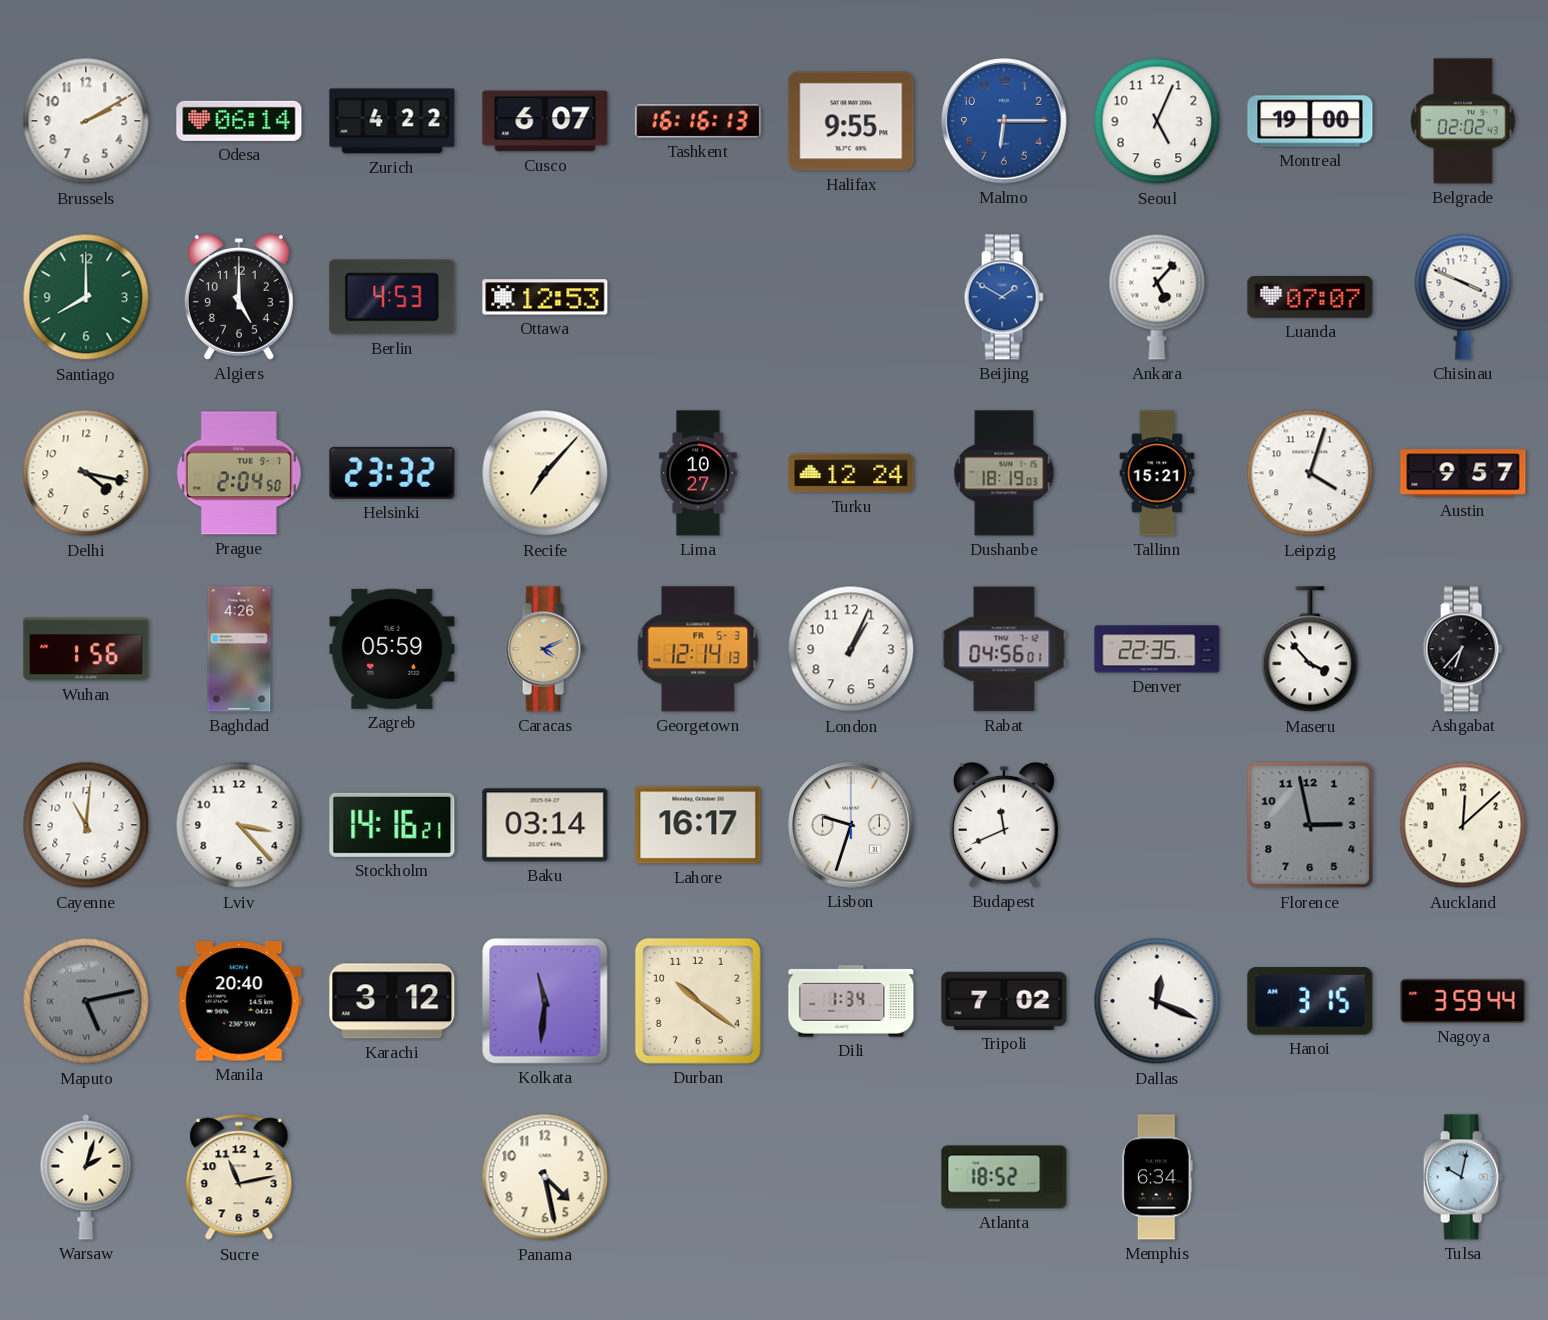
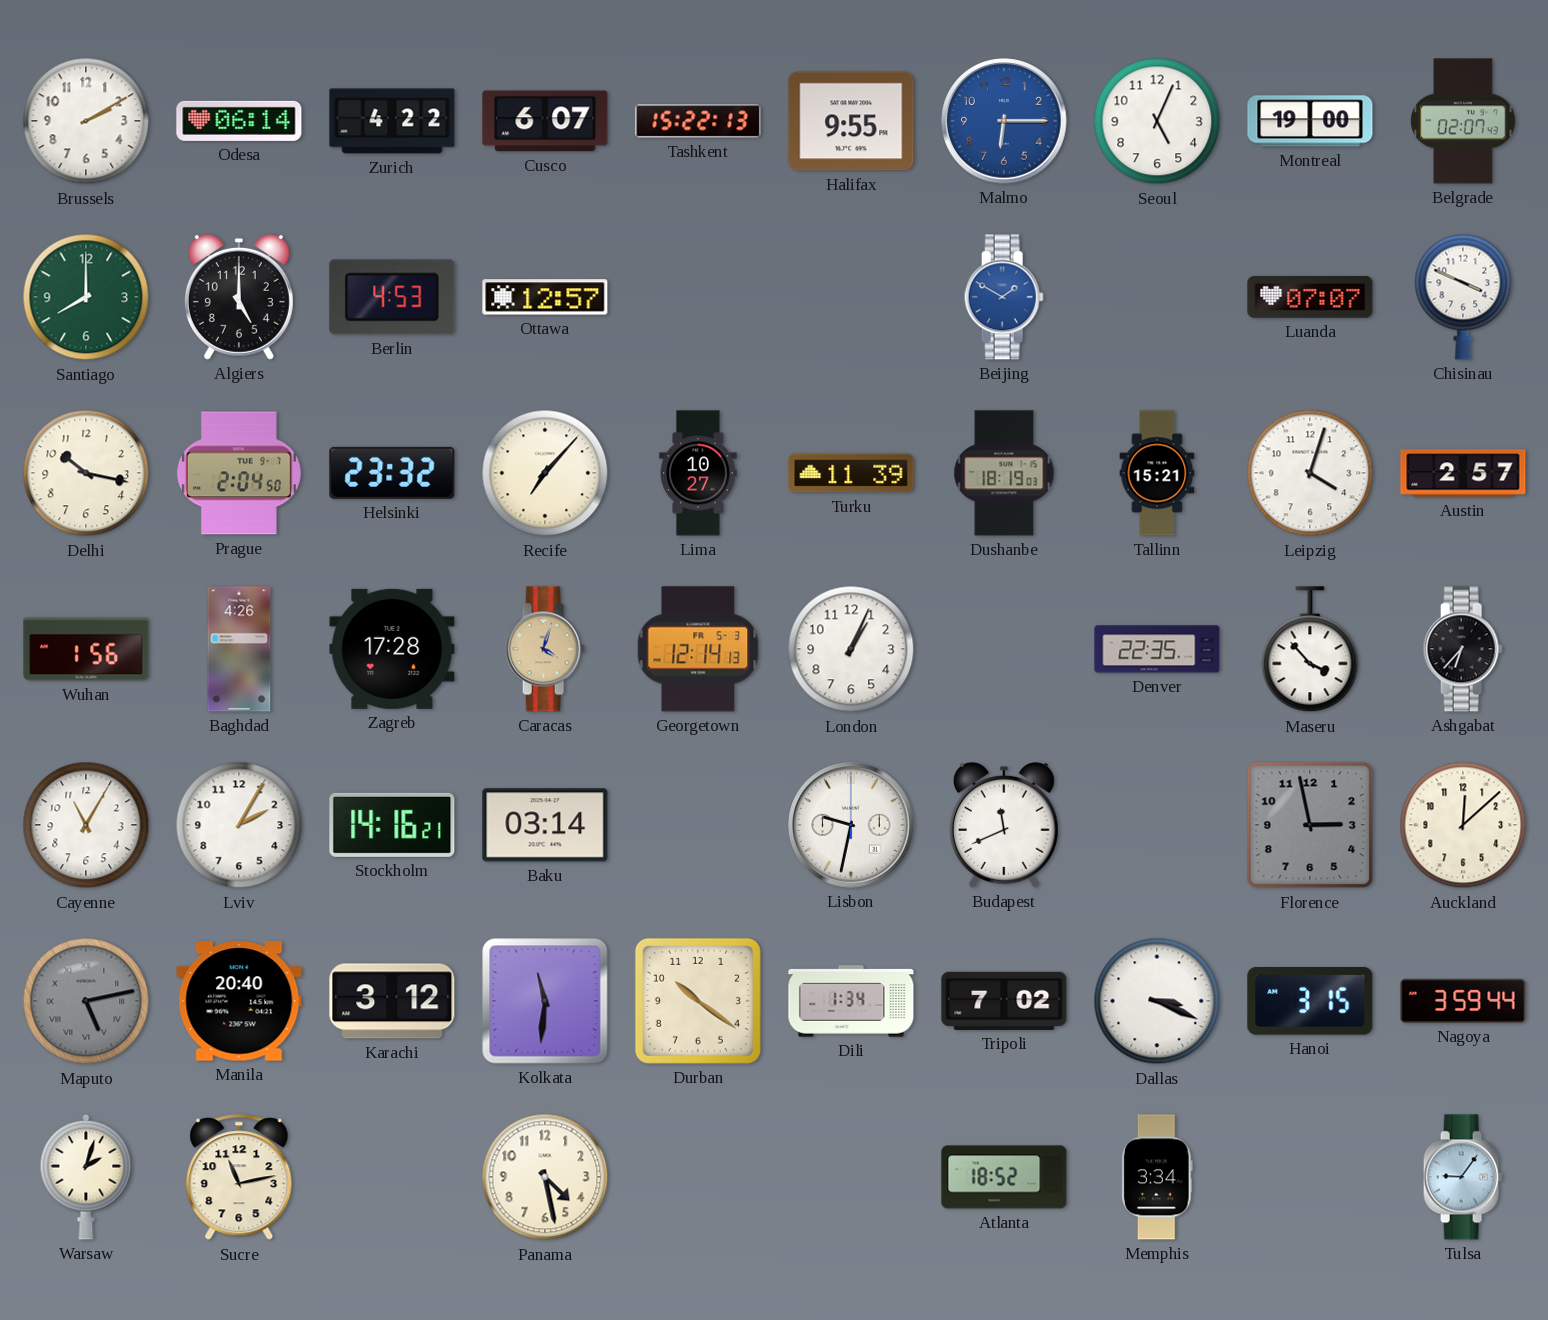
Tashkent: 16:16 -> 15:22 (698, 121)
Belgrade: 02:02 -> 02:07 (1463, 121)
Ottawa: 12:53 -> 12:57 (545, 297)
Ankara: 5:07 -> none (1157, 297)
Delhi: 4:17 -> 10:17 (86, 473)
Turku: 12:24 -> 11:39 (851, 473)
Austin: 9:57 -> 2:57 (1463, 473)
Zagreb: 05:59 -> 17:28 (392, 649)
Caracas: 4:11 -> 4:03 (545, 649)
Rabat: 04:56 -> none (1004, 649)
Cayenne: 11:01 -> 11:05 (86, 825)
Lviv: 3:23 -> 2:05 (239, 825)
Lahore: 16:17 -> none (698, 825)
Lisbon: 9:33 -> 9:32 (851, 825)
Dallas: 12:19 -> 3:19 (1157, 1001)
Memphis: 6:34 -> 3:34 (1158, 1177)
Tulsa: 10:02 -> 9:06 (1463, 1177)
